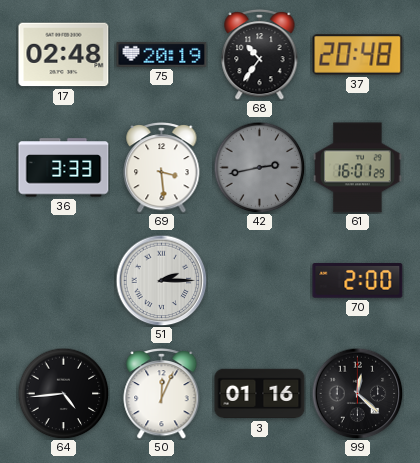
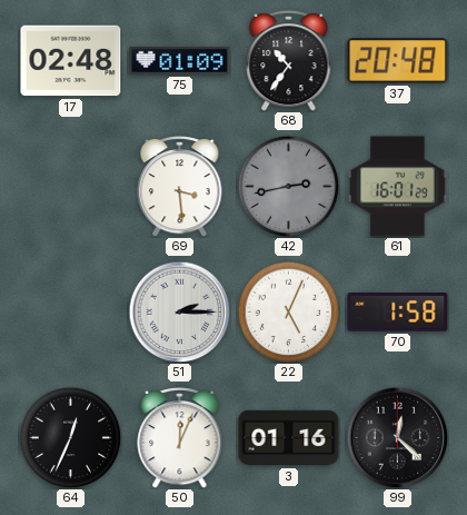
75: 20:19 -> 01:09 (180, 60)
36: 3:33 -> none (64, 168)
22: none -> 5:04 (288, 311)
70: 2:00 -> 1:58 (398, 313)
64: 4:44 -> 12:34 (70, 437)
